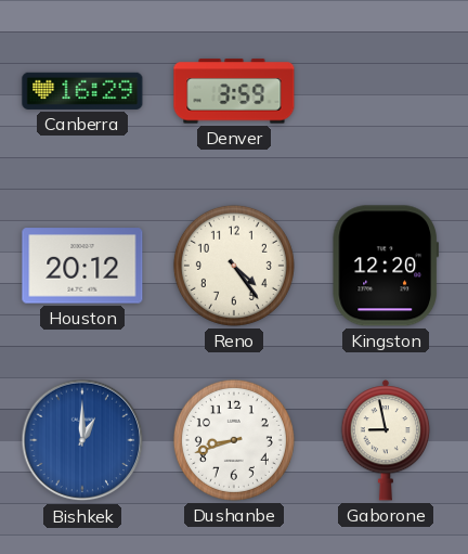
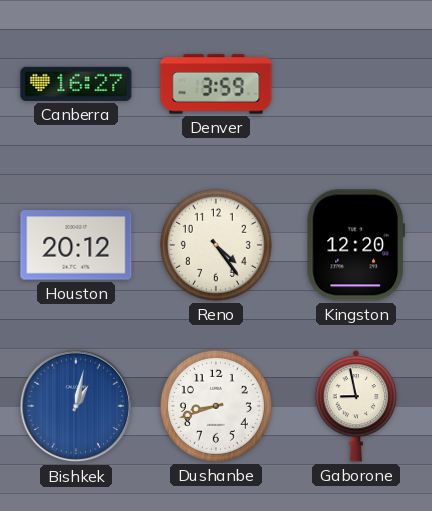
Canberra: 16:29 -> 16:27 (76, 84)
Bishkek: 1:00 -> 1:02 (76, 406)
